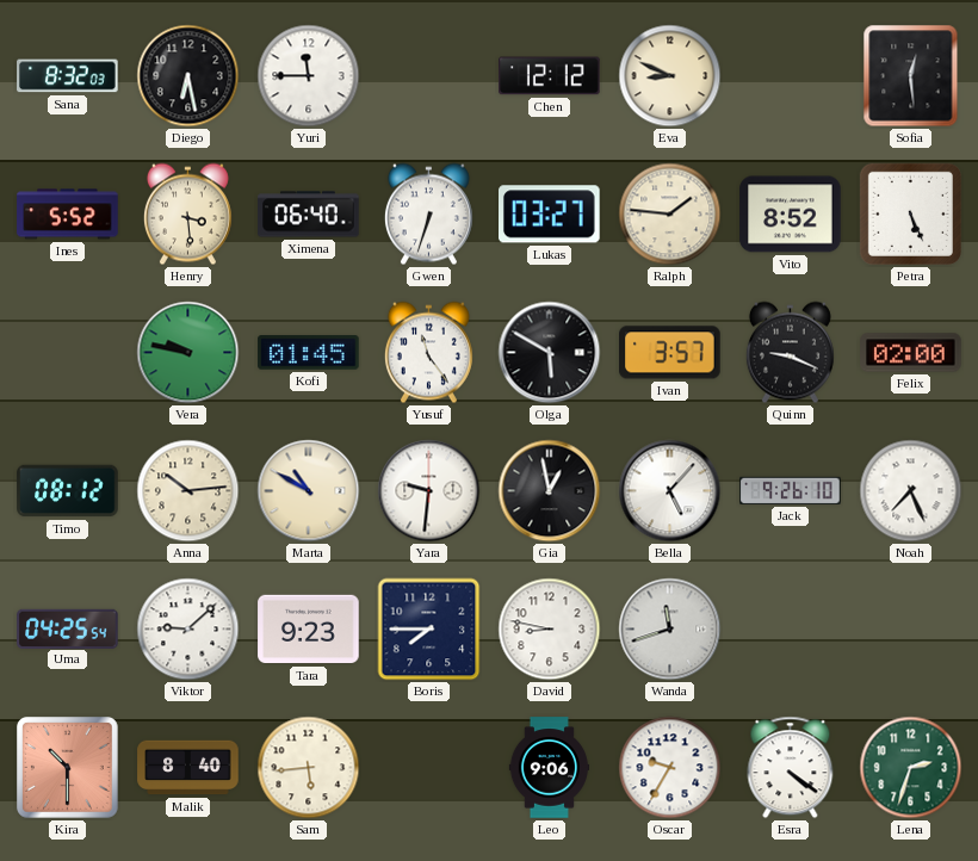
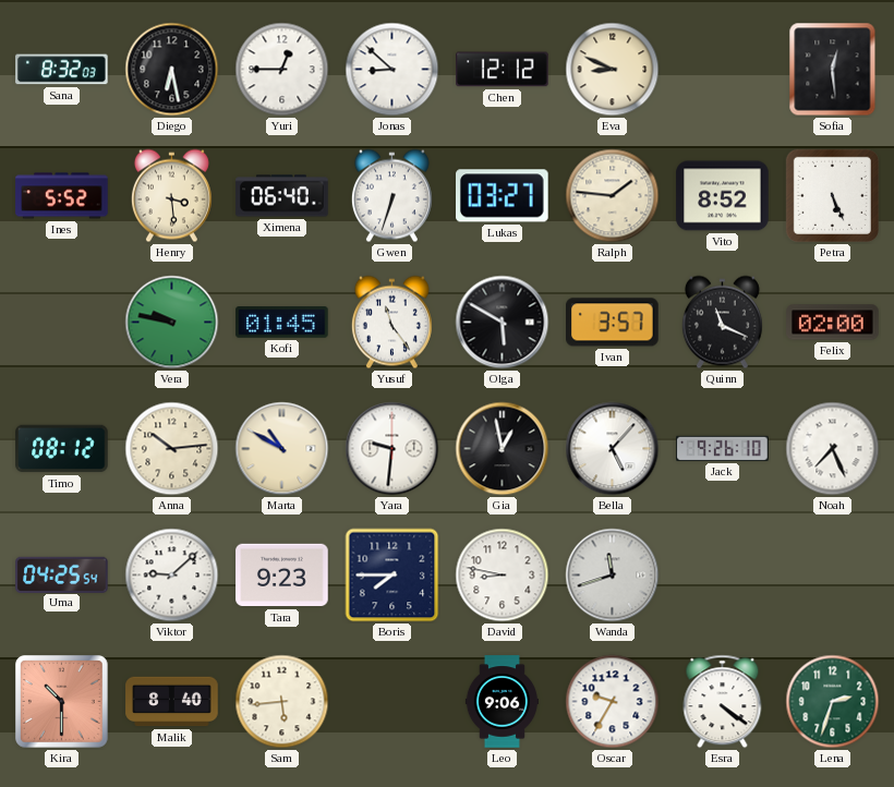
Yuri: 11:45 -> 12:45 (282, 70)
Jonas: none -> 8:52 (392, 70)
Quinn: 9:19 -> 11:19 (722, 323)
